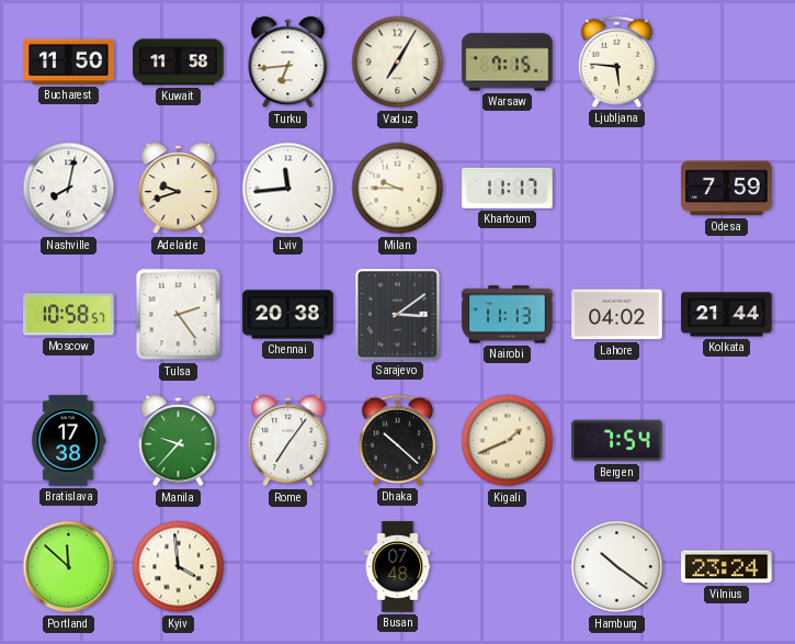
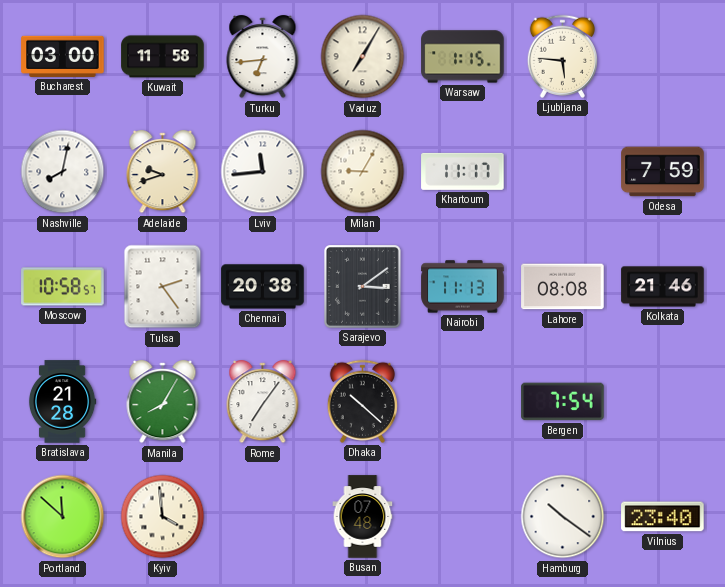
Bucharest: 11:50 -> 03:00 (63, 56)
Warsaw: 7:15 -> 1:15 (463, 57)
Milan: 9:45 -> 9:05 (363, 172)
Lahore: 04:02 -> 08:08 (563, 287)
Kolkata: 21:44 -> 21:46 (663, 287)
Bratislava: 17:38 -> 21:28 (62, 402)
Manila: 9:37 -> 8:05 (163, 402)
Kigali: 1:41 -> none (508, 441)
Vilnius: 23:24 -> 23:40 (663, 517)
